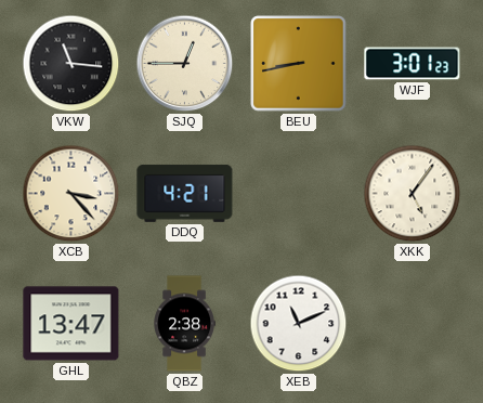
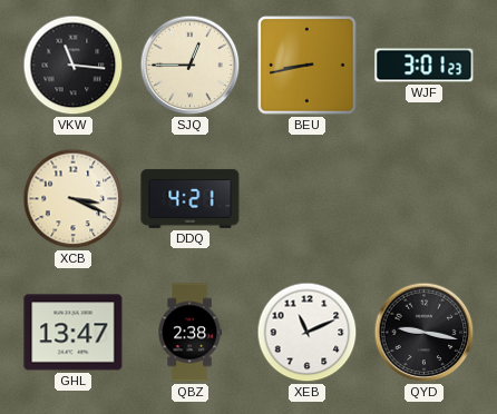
XCB: 3:23 -> 3:19 (74, 199)
XKK: 5:06 -> none (413, 194)
QYD: none -> 9:17 (425, 333)
